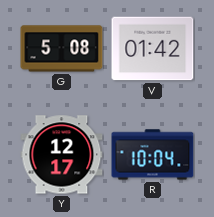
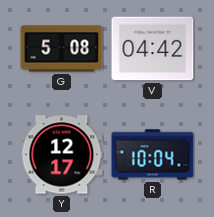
V: 01:42 -> 04:42 (153, 49)
